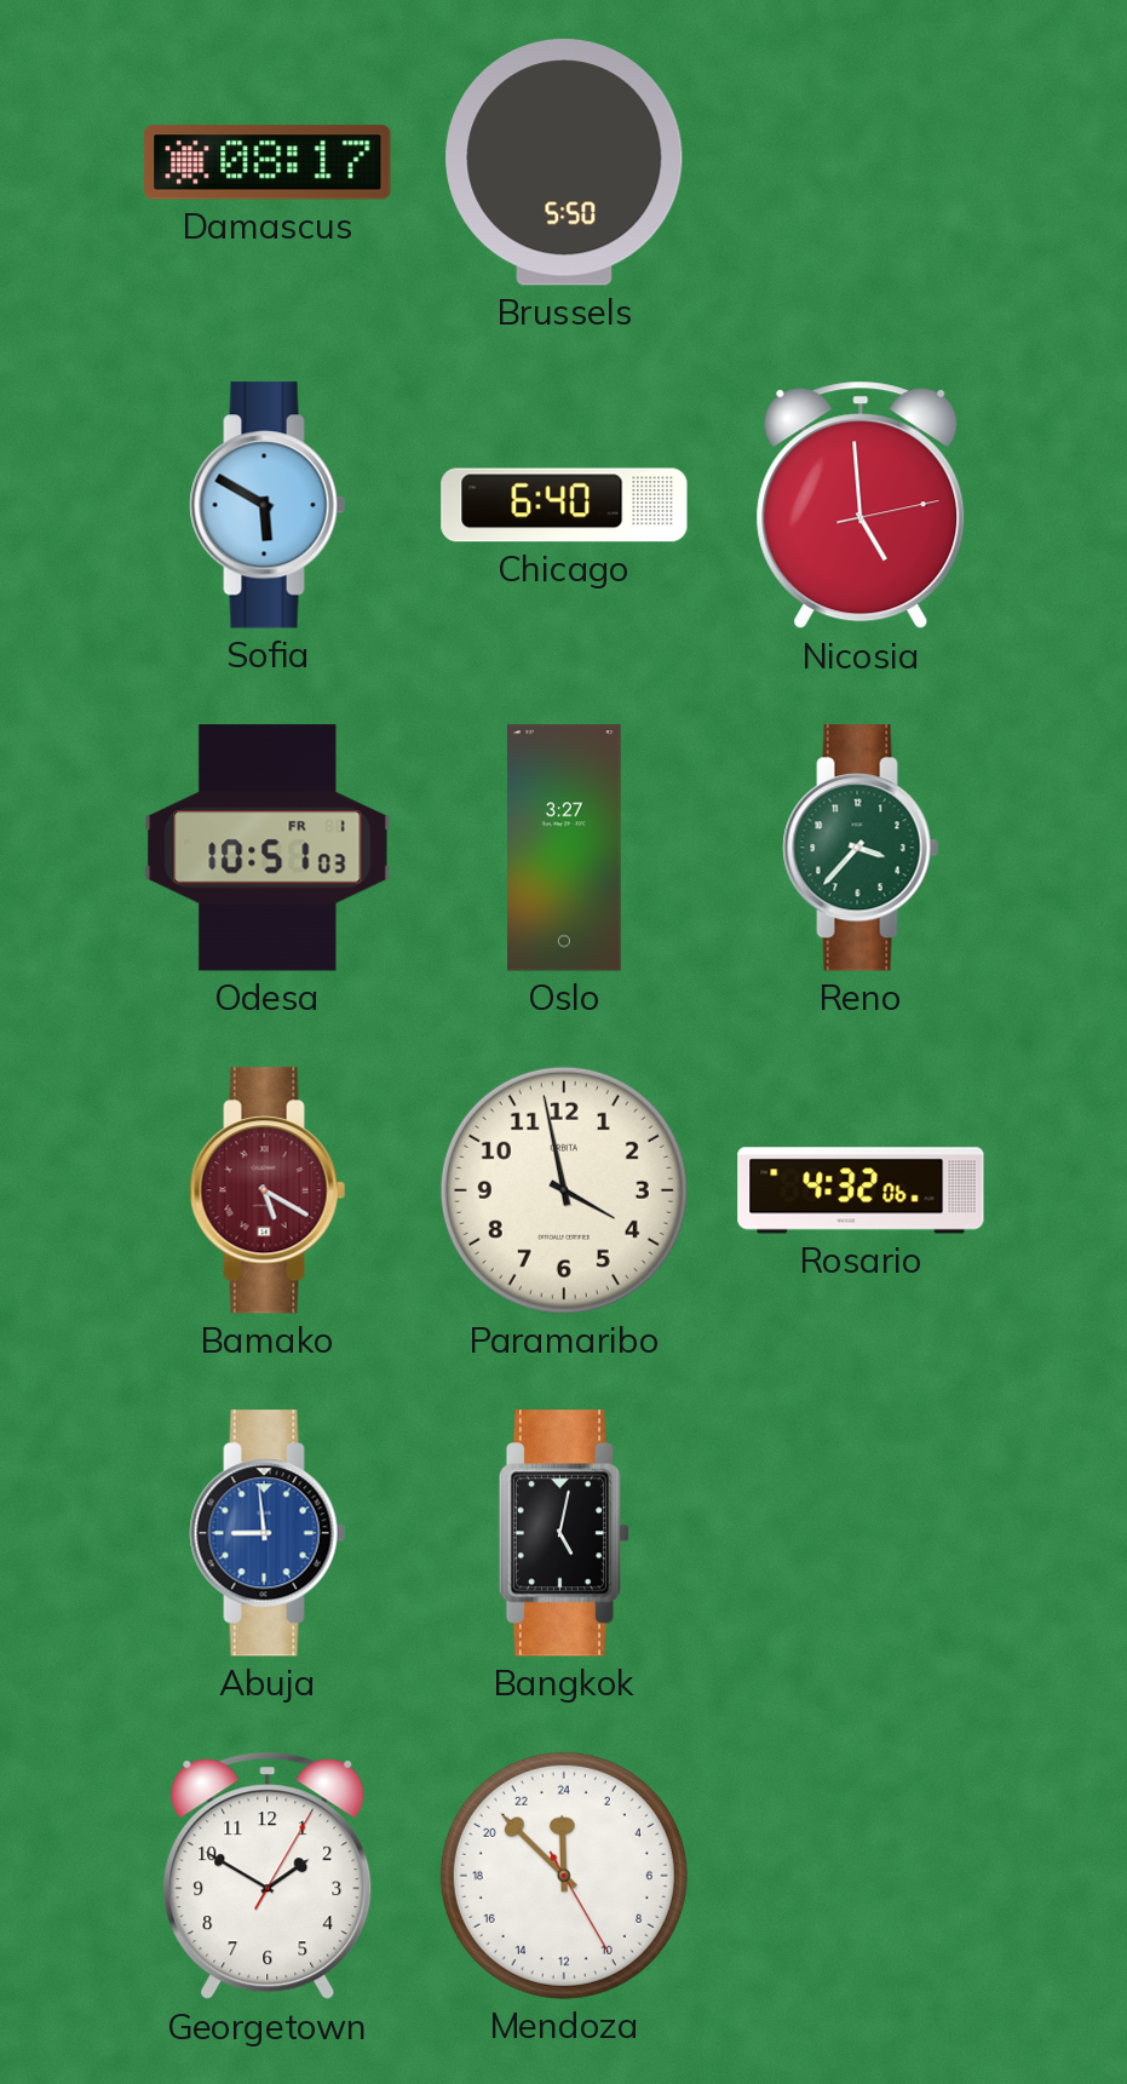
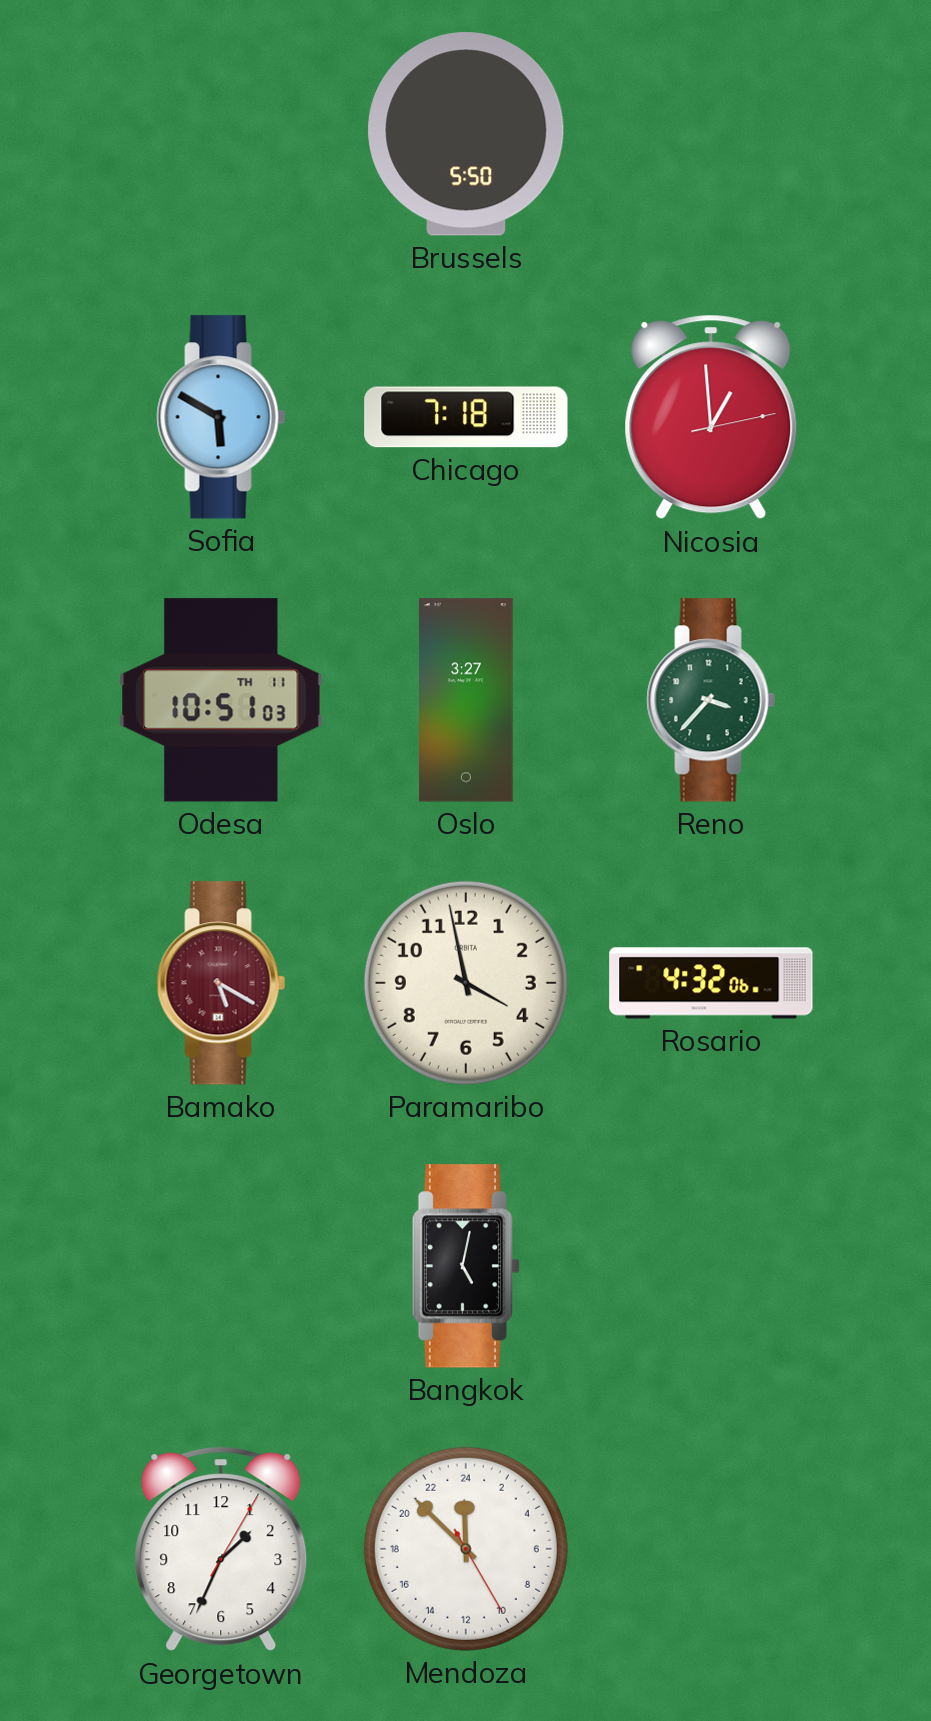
Damascus: 08:17 -> none (268, 162)
Chicago: 6:40 -> 7:18 (466, 417)
Nicosia: 4:59 -> 12:59 (711, 417)
Odesa date: FR 1 -> TH 11 (221, 700)
Abuja: 8:59 -> none (268, 1533)
Georgetown: 1:50 -> 1:34 (221, 1549)
